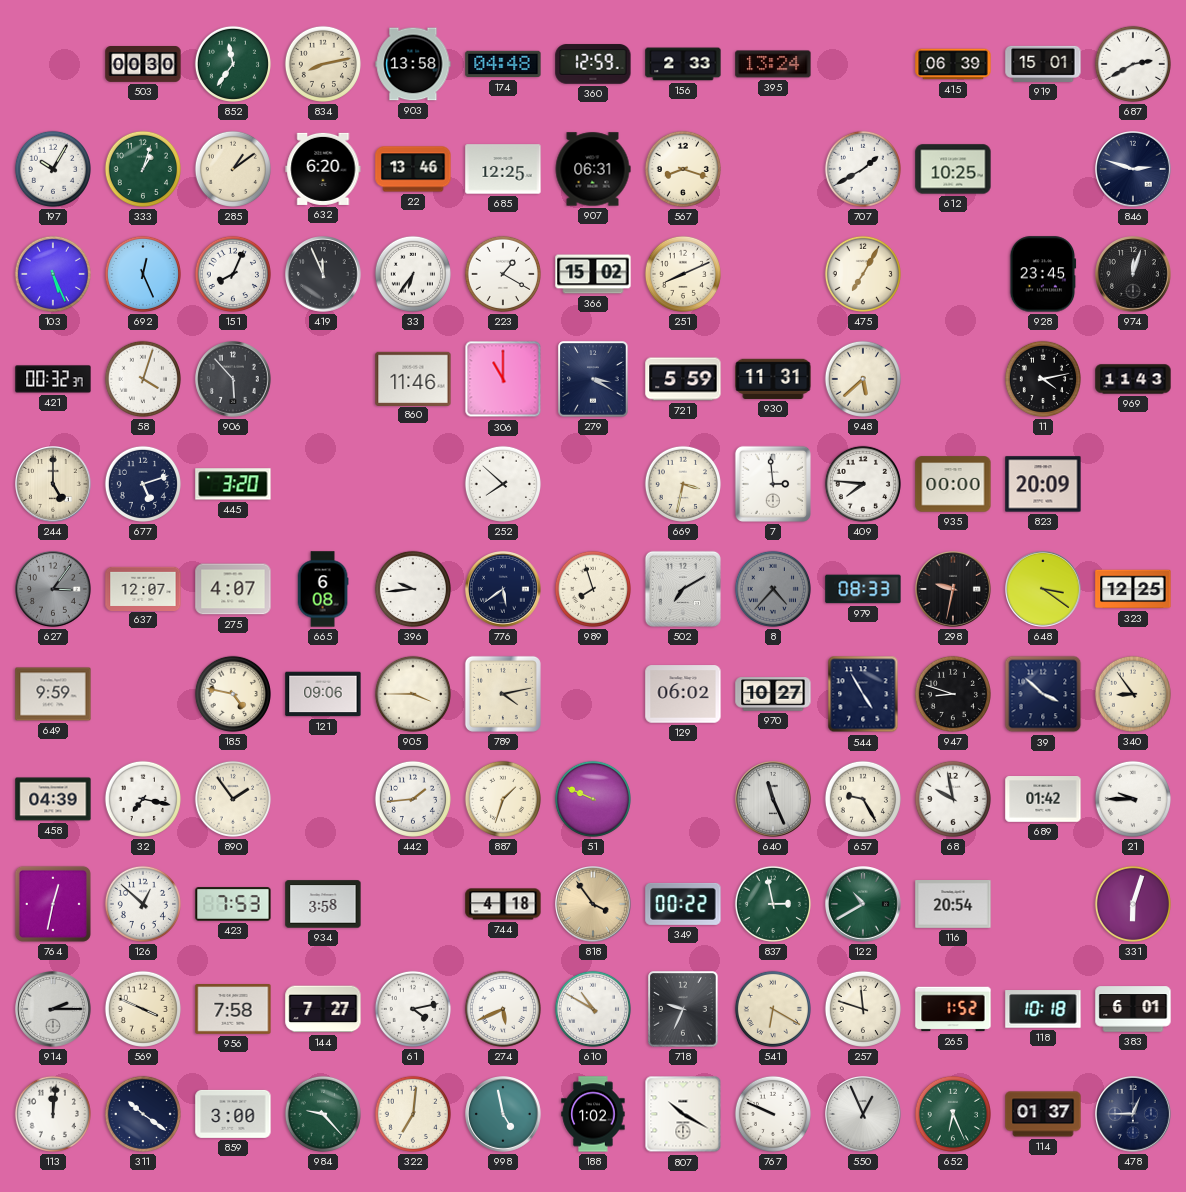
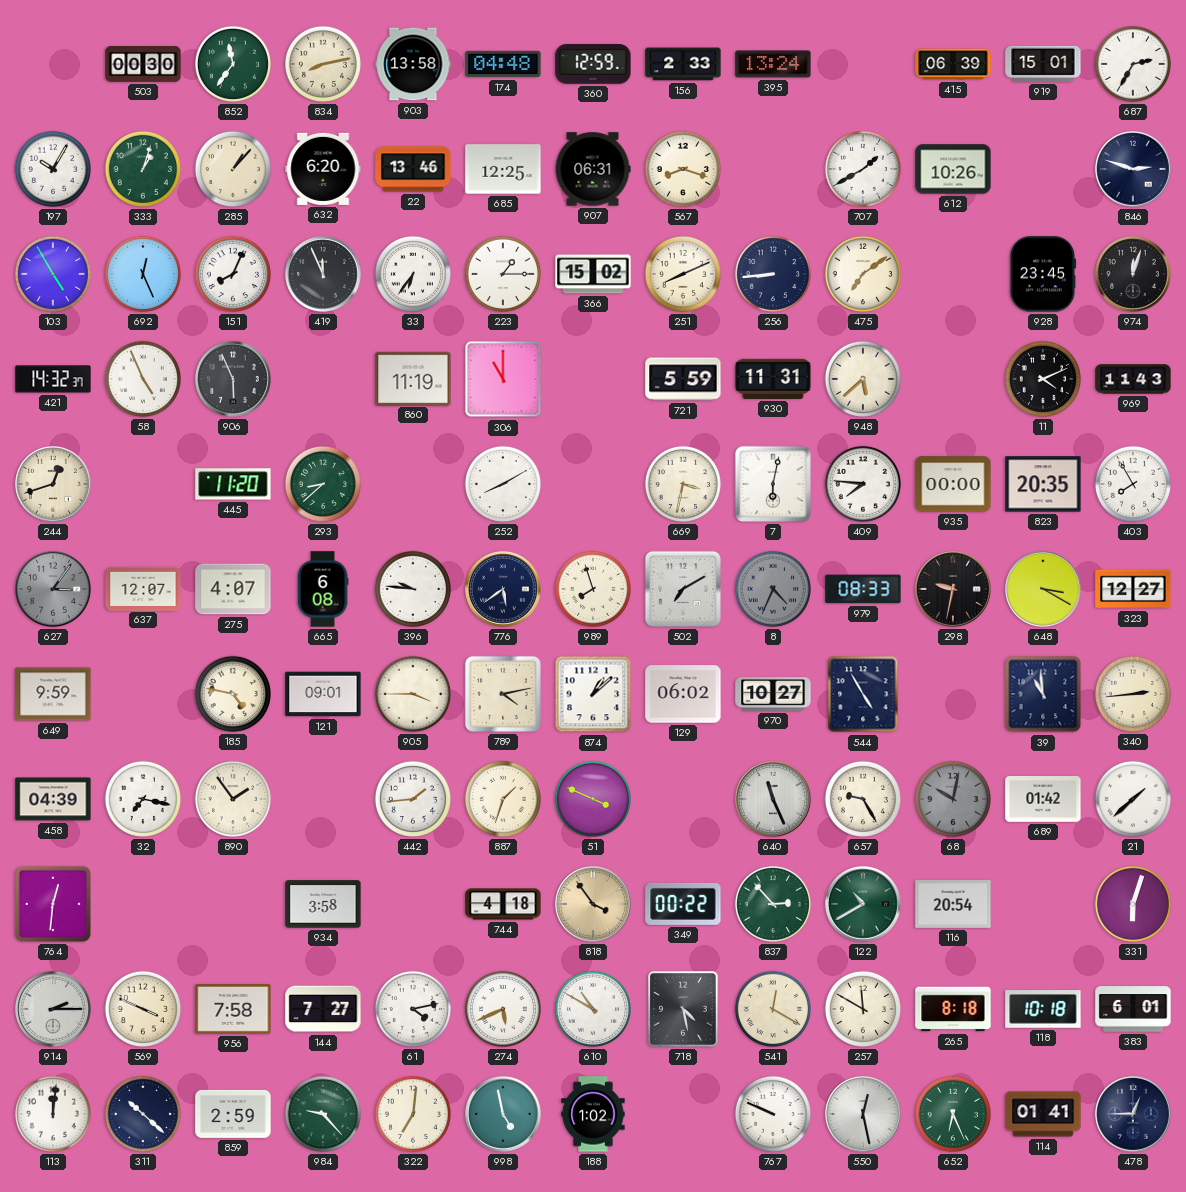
687: 2:40 -> 2:35 (1133, 64)
285: 1:09 -> 1:07 (233, 169)
612: 10:25 -> 10:26 (953, 169)
103: 5:26 -> 4:55 (53, 274)
223: 1:20 -> 1:15 (503, 274)
256: none -> 8:44 (773, 274)
475: 7:05 -> 7:09 (863, 274)
421: 00:32 -> 14:32 (53, 379)
58: 4:03 -> 4:56 (143, 379)
906: 5:53 -> 5:56 (234, 380)
860: 11:46 -> 11:19 (413, 378)
279: 3:20 -> none (593, 379)
11: 4:13 -> 4:11 (1043, 379)
244: 5:00 -> 12:42 (54, 485)
677: 5:12 -> none (143, 484)
445: 3:20 -> 11:20 (233, 484)
293: none -> 8:38 (323, 484)
252: 7:52 -> 8:10 (503, 484)
7: 2:59 -> 6:02 (773, 484)
823: 20:09 -> 20:35 (1043, 484)
403: none -> 7:55 (1133, 484)
396: 9:44 -> 9:46 (413, 589)
8: 4:37 -> 4:34 (773, 589)
648: 3:21 -> 3:20 (1044, 590)
323: 12:25 -> 12:27 (1133, 589)
121: 09:06 -> 09:01 (323, 694)
874: none -> 1:08 (593, 694)
947: 8:48 -> none (953, 694)
39: 3:52 -> 10:59 (1043, 694)
340: 8:54 -> 2:44 (1133, 694)
51: 9:49 -> 3:49 (593, 799)
68: 9:58 -> 10:02 (953, 799)
68 dial: white -> grey (953, 799)
21: 9:45 -> 1:38 (1133, 799)
764: 12:32 -> 12:31 (53, 904)
126: 12:52 -> none (143, 904)
423: 7:53 -> none (233, 904)
837: 2:58 -> 2:53 (773, 904)
718: 9:34 -> 4:28 (683, 1009)
541: 6:20 -> 12:20 (773, 1009)
257: 11:48 -> 11:50 (863, 1009)
265: 1:52 -> 8:18 (953, 1009)
311: 10:21 -> 10:22 (143, 1114)
859: 3:00 -> 2:59 (233, 1114)
807: 10:20 -> none (683, 1114)
550: 12:56 -> 12:28 (864, 1115)
114: 01:37 -> 01:41 (1043, 1114)
